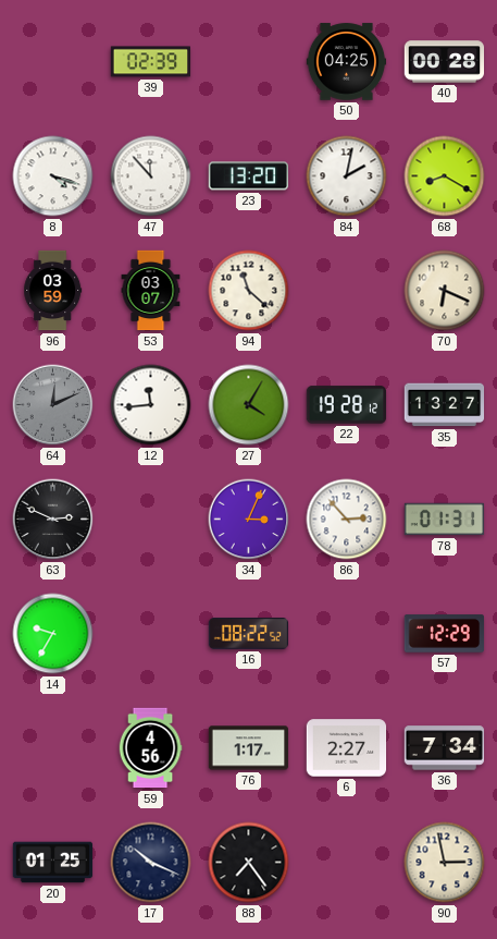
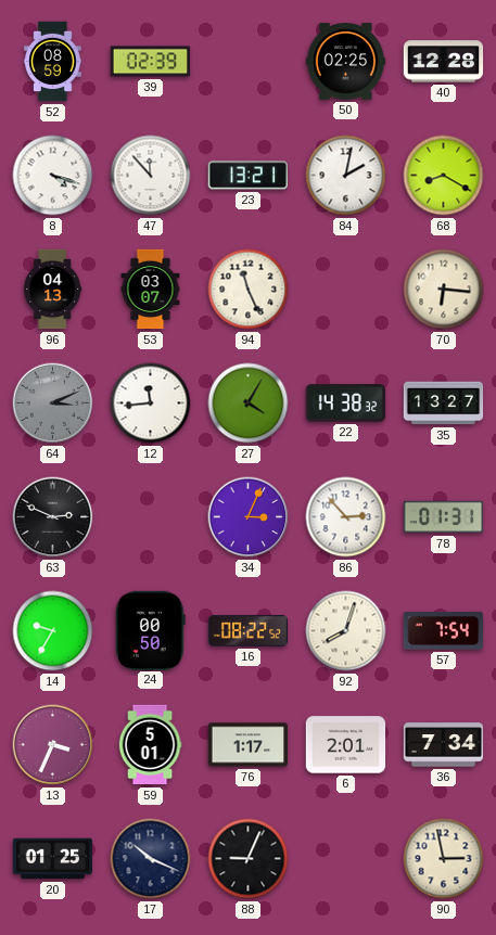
52: none -> 08:59 (53, 62)
50: 04:25 -> 02:25 (346, 62)
40: 00:28 -> 12:28 (444, 62)
23: 13:20 -> 13:21 (247, 176)
96: 03:59 -> 04:13 (53, 290)
94: 11:22 -> 11:26 (249, 290)
70: 6:19 -> 6:16 (444, 290)
64: 12:11 -> 3:11 (53, 404)
22: 19:28 -> 14:38 (346, 404)
24: none -> 00:50 (151, 630)
92: none -> 8:03 (346, 631)
57: 12:29 -> 7:54 (443, 631)
13: none -> 3:34 (53, 745)
59: 4:56 -> 5:01 (150, 745)
6: 2:27 -> 2:01 (346, 745)
88: 7:24 -> 9:04 (249, 859)
